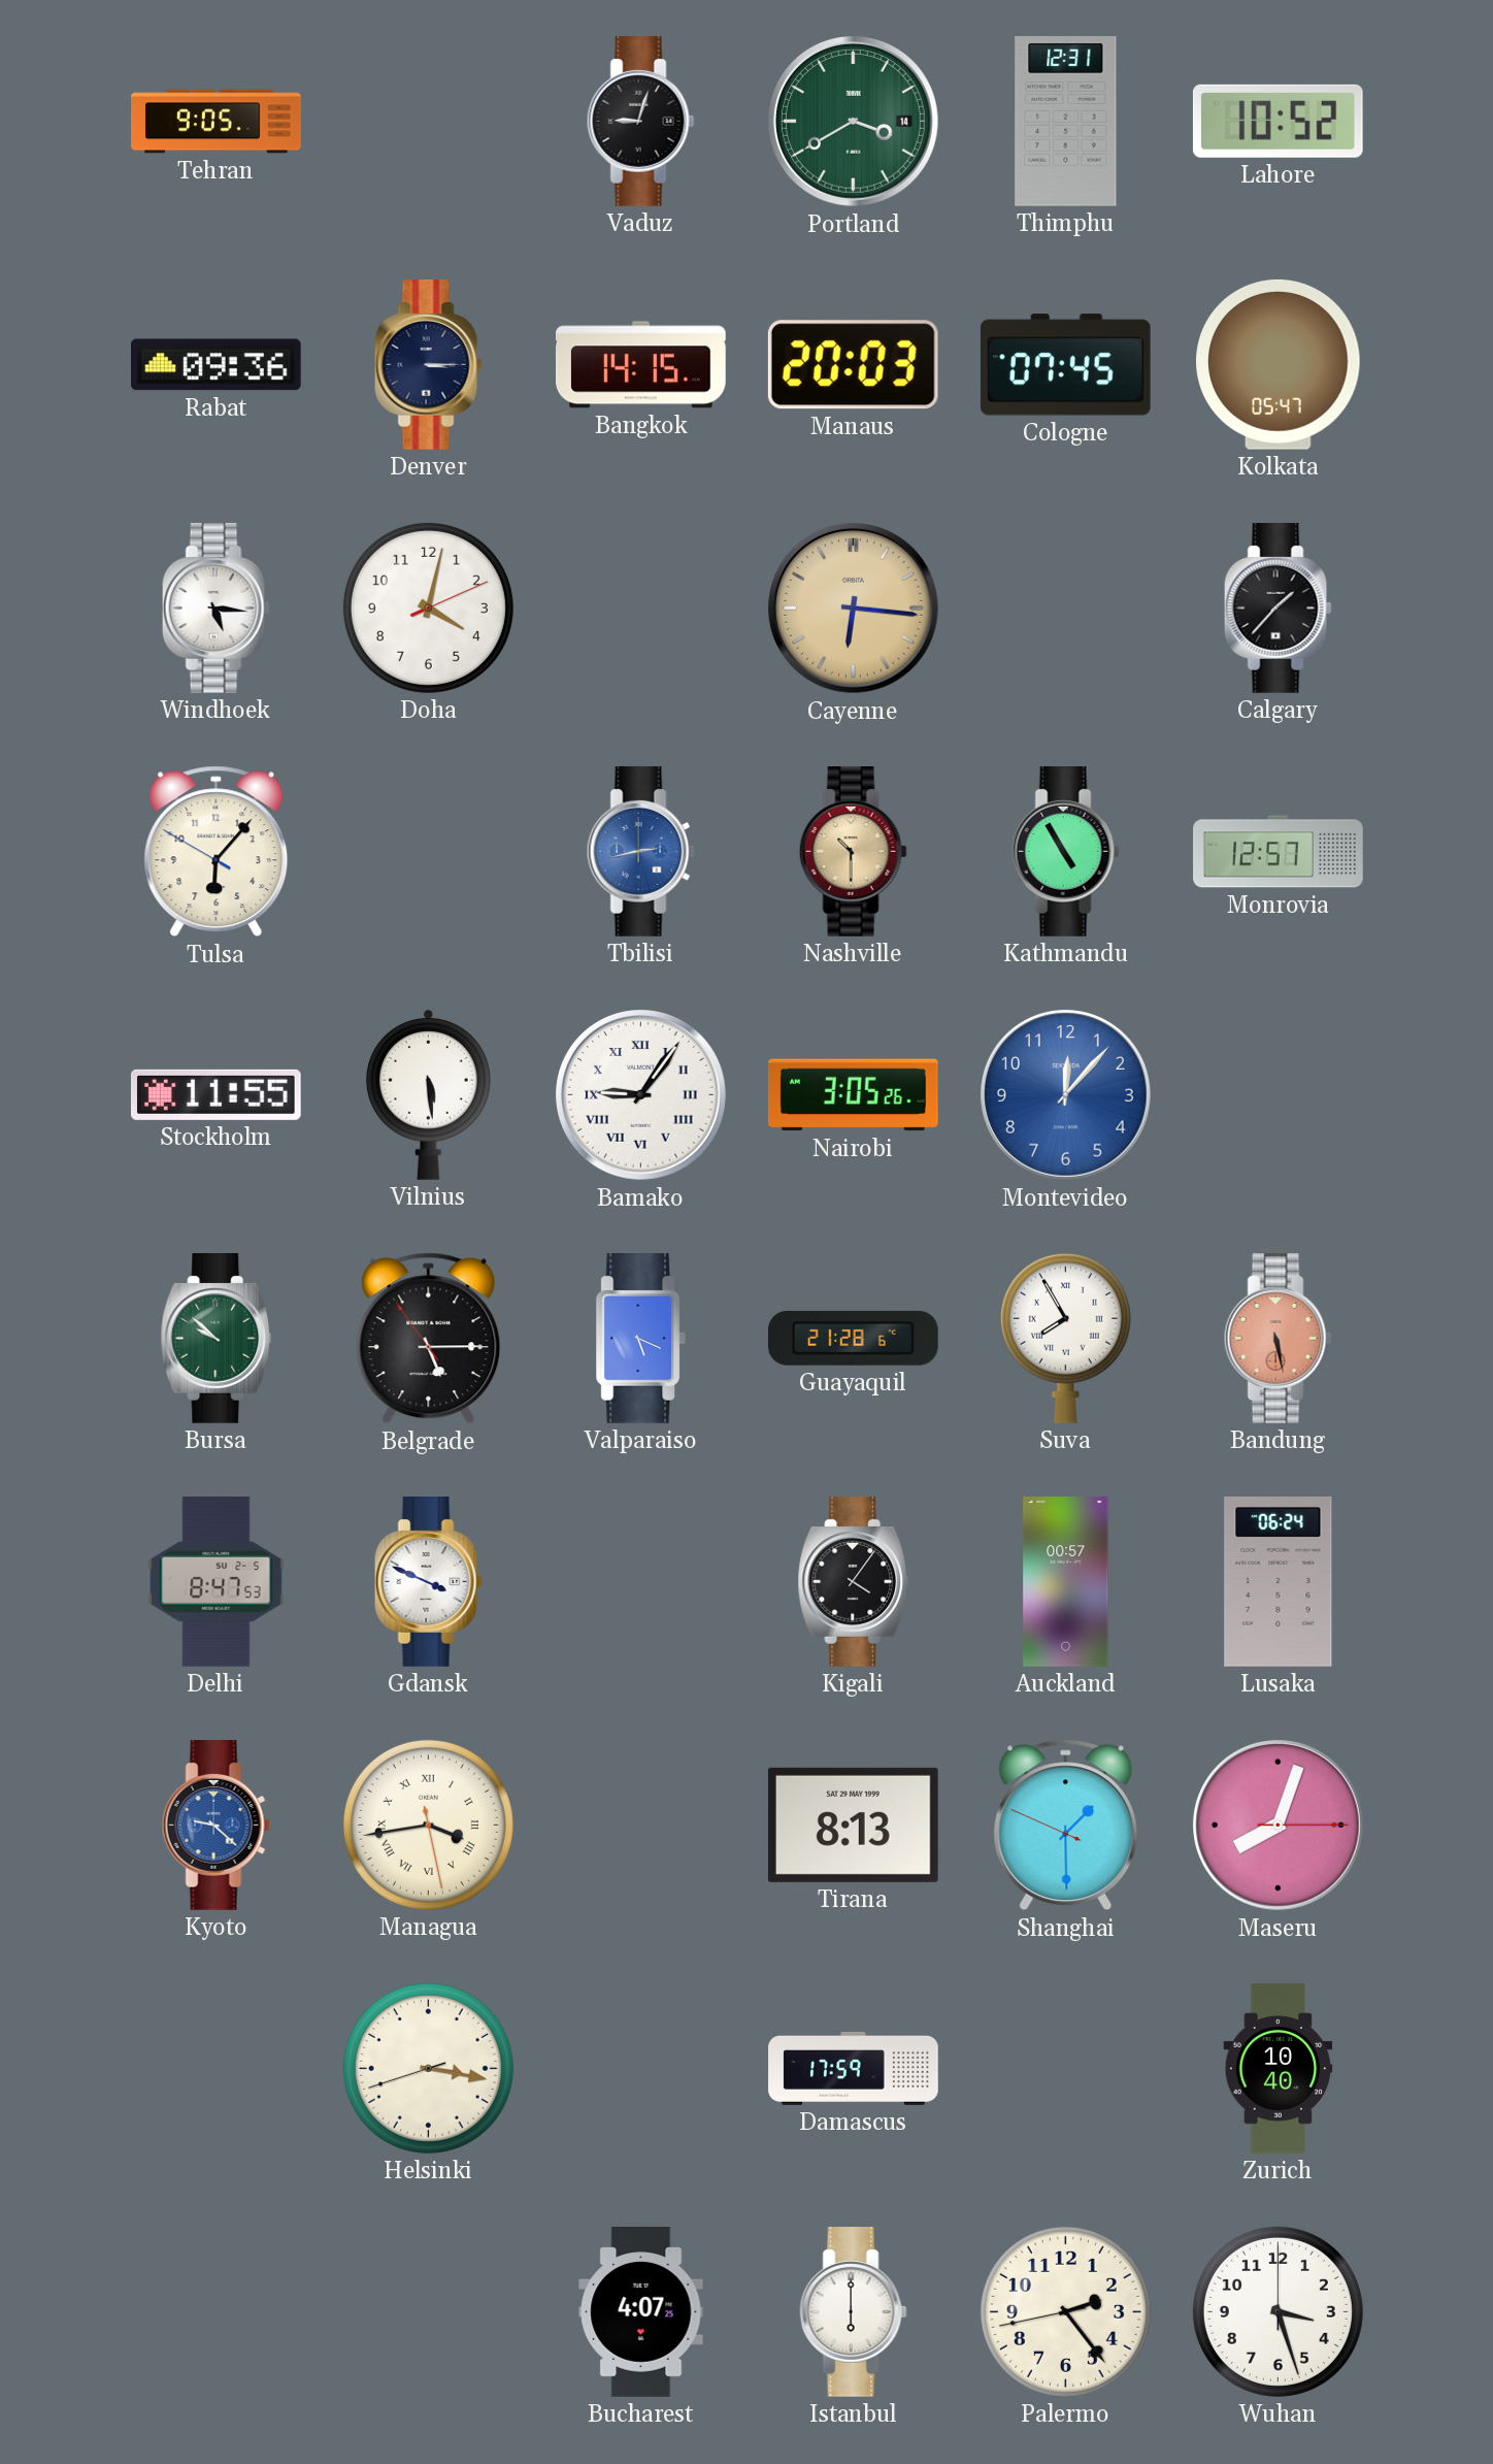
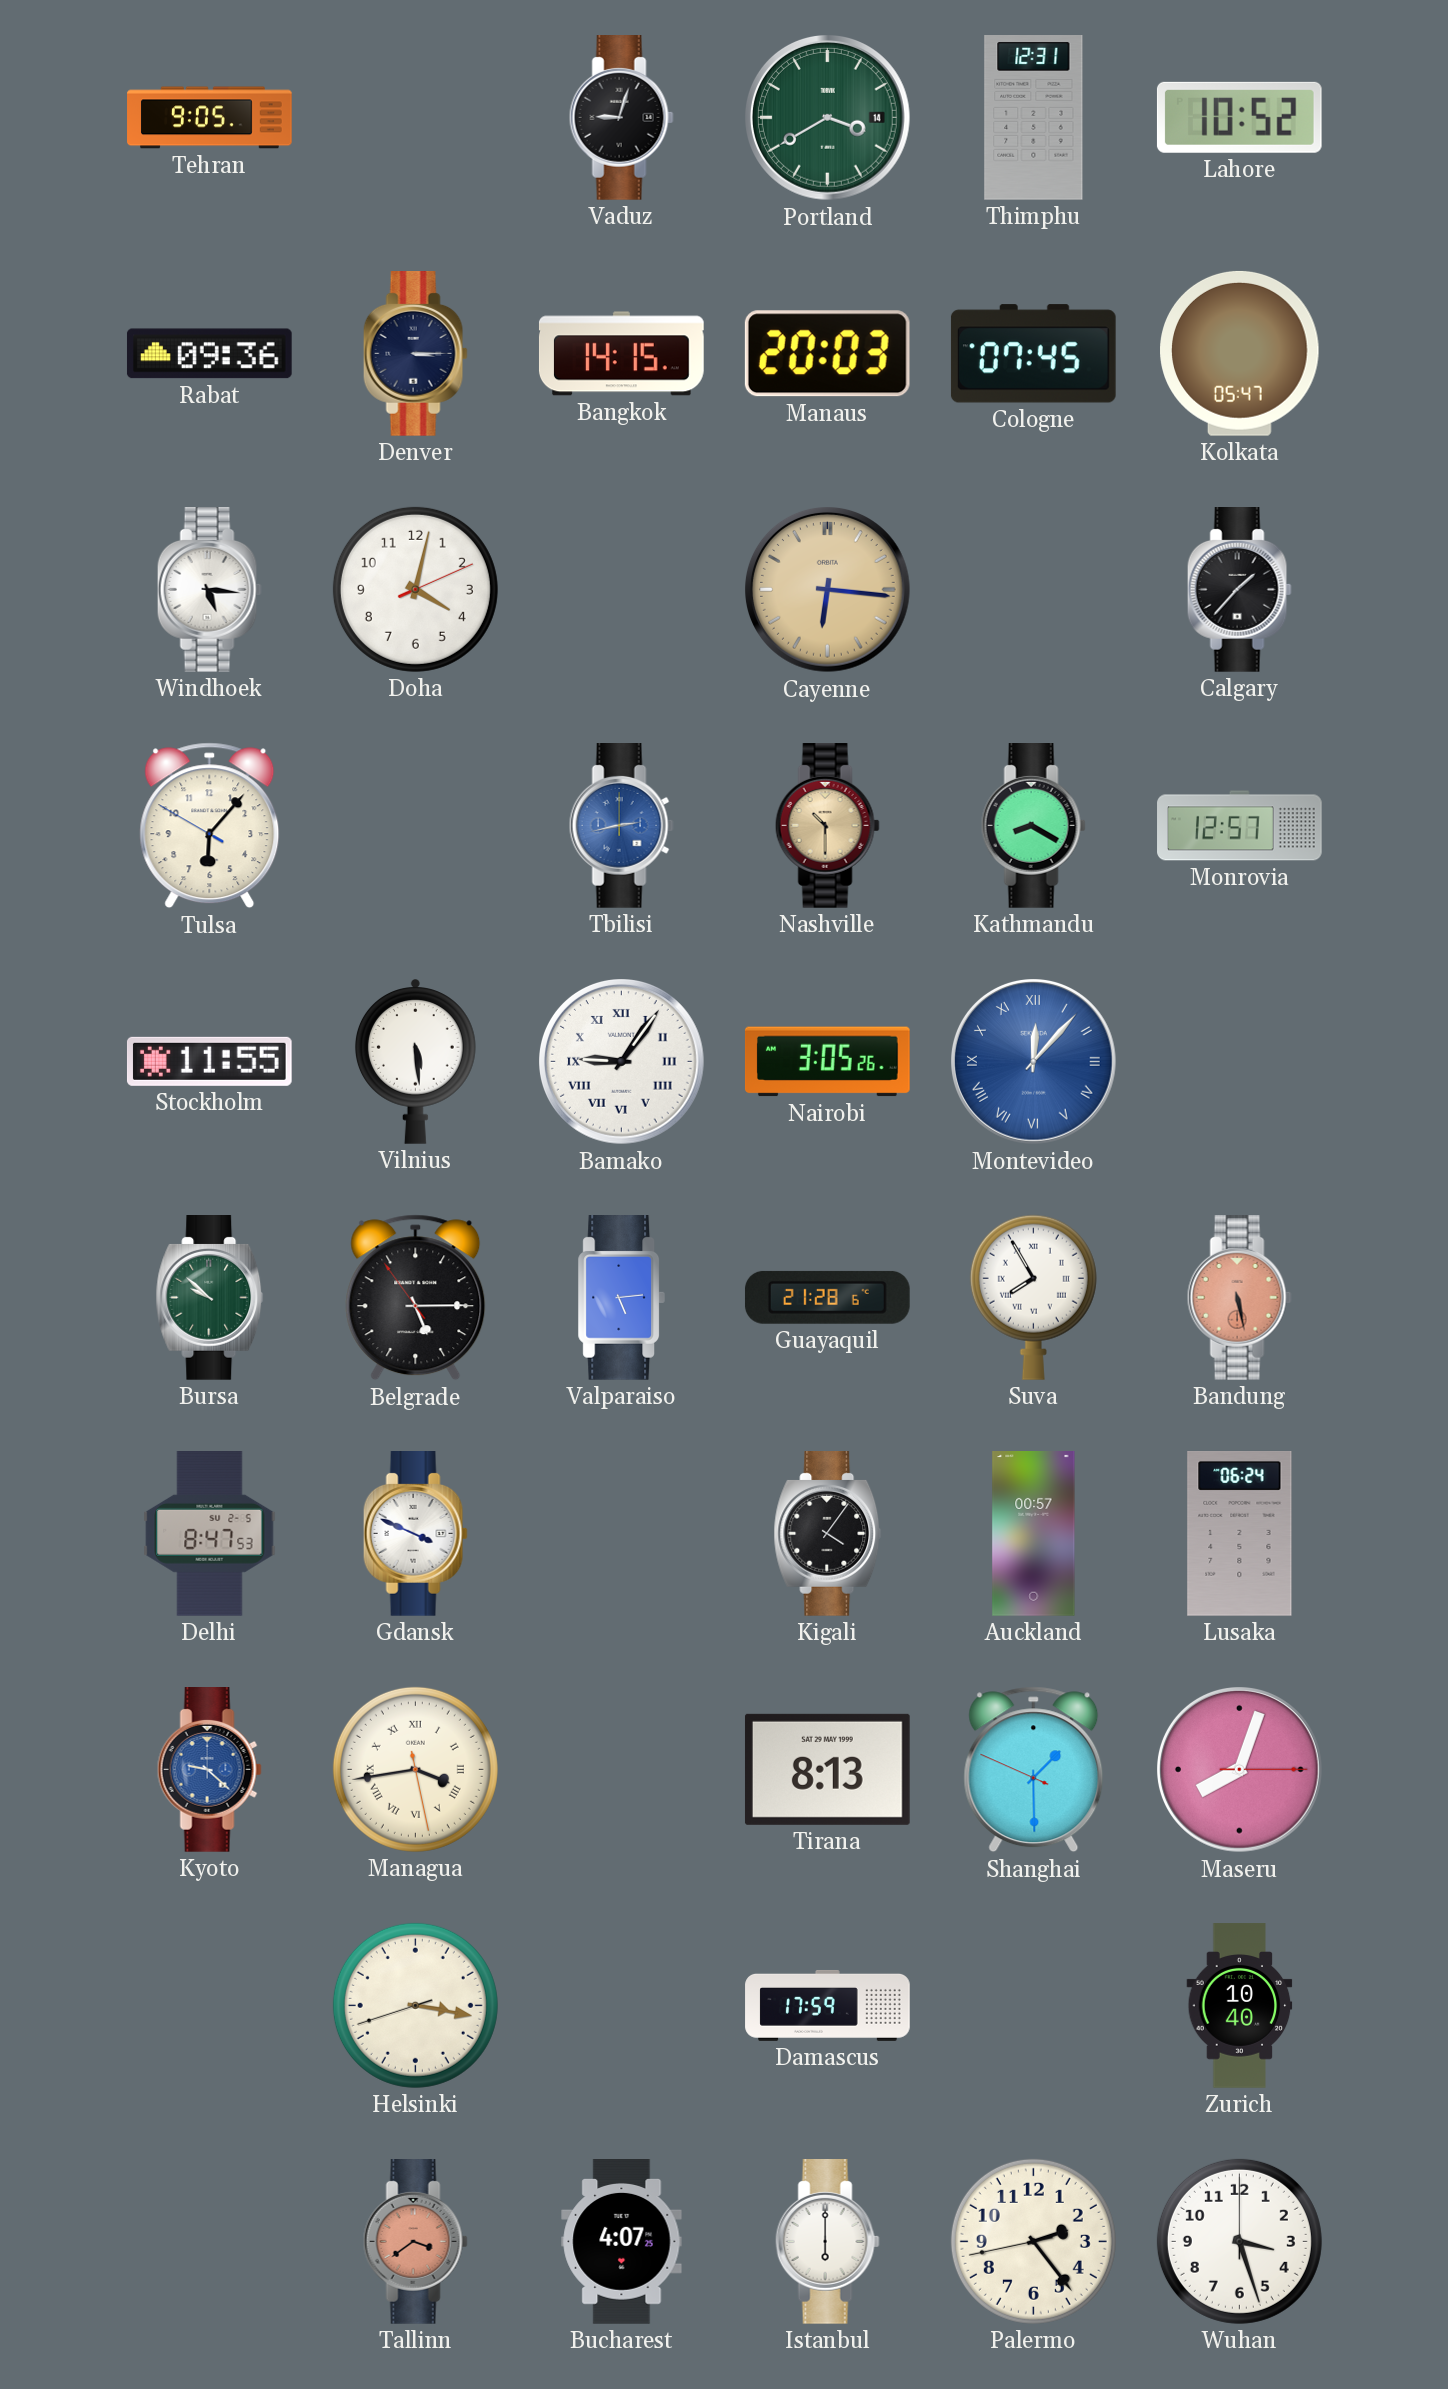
Kathmandu: 4:55 -> 8:20 (1033, 826)
Montevideo numerals: Arabic -> Roman (1034, 1062)
Valparaiso: 5:19 -> 5:14 (622, 1298)
Tallinn: none -> 3:39 (415, 2242)
